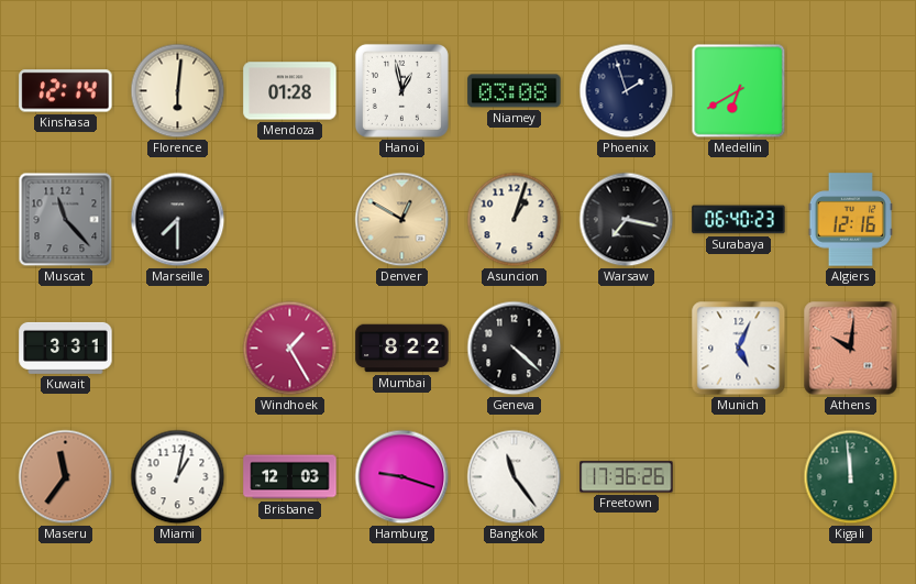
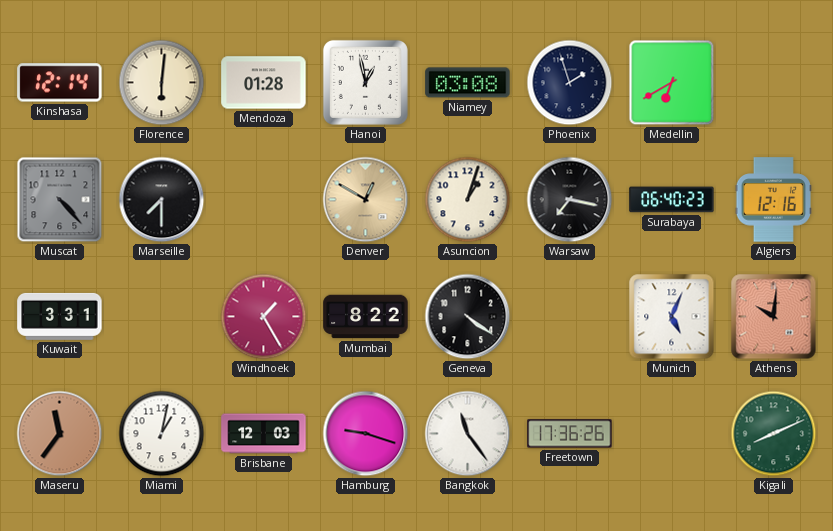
Muscat: 11:23 -> 4:23 (60, 200)
Geneva: 4:22 -> 4:21 (468, 317)
Kigali: 11:59 -> 8:11 (774, 434)
